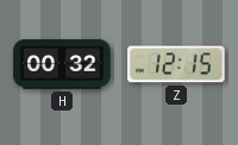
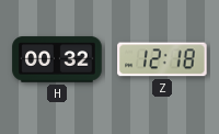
Z: 12:15 -> 12:18 (162, 59)
